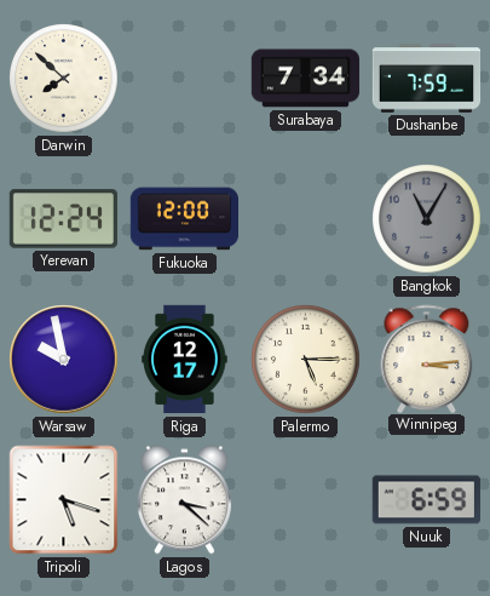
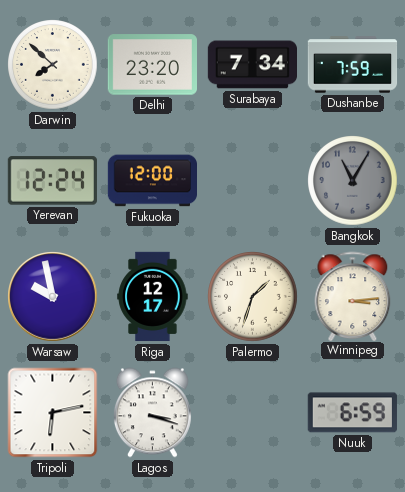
Delhi: none -> 23:20 (152, 65)
Palermo: 5:15 -> 1:33 (253, 297)
Tripoli: 5:18 -> 6:13 (53, 413)
Lagos: 3:22 -> 3:18 (152, 413)
